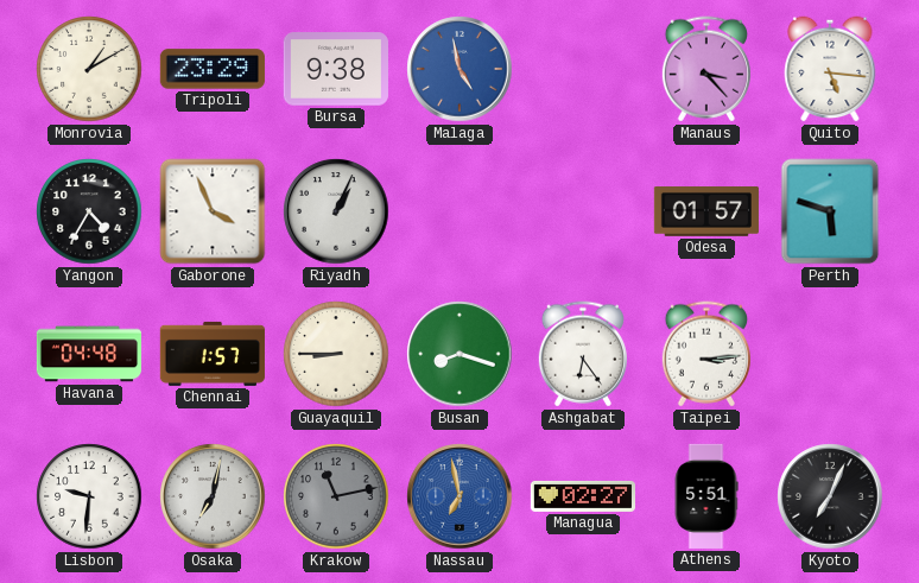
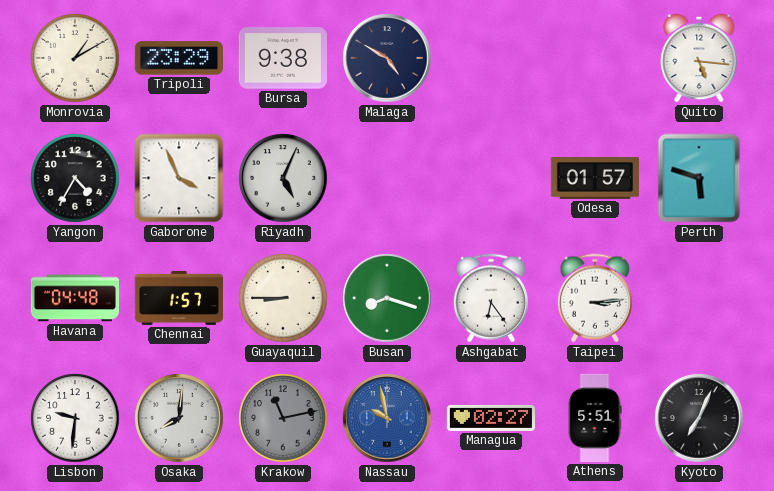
Malaga: 4:58 -> 4:50 (387, 58)
Malaga dial: blue -> navy (387, 58)
Manaus: 3:23 -> none (706, 69)
Riyadh: 1:04 -> 5:04 (283, 178)
Osaka: 7:02 -> 8:01 (179, 418)
Nassau: 6:58 -> 9:58 (387, 418)
